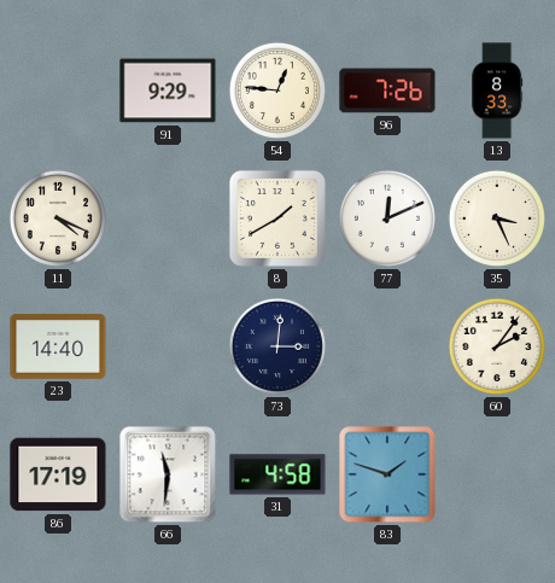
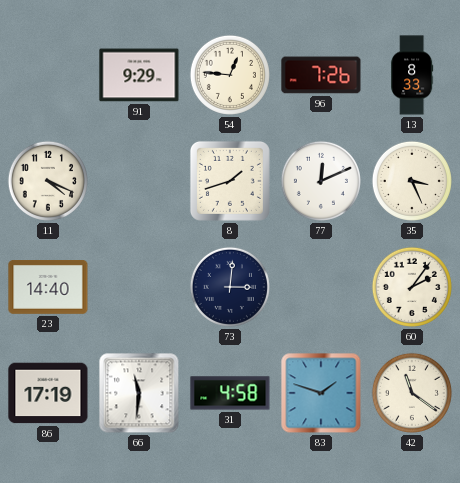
8: 1:40 -> 1:42 (230, 181)
42: none -> 11:21 (412, 393)
